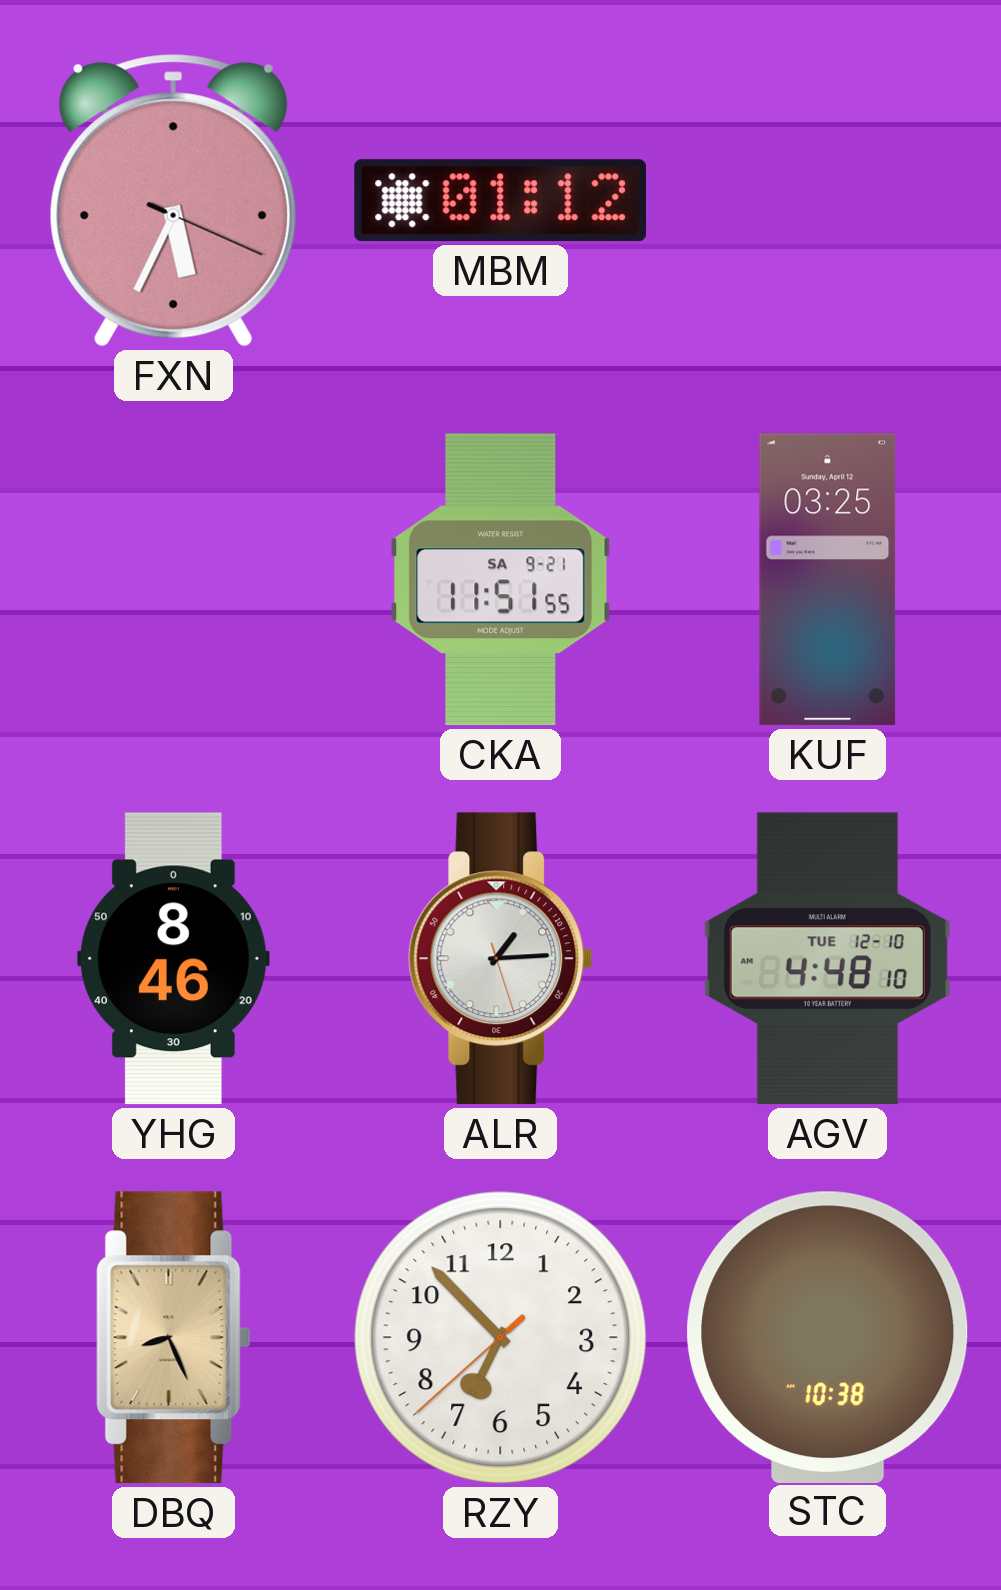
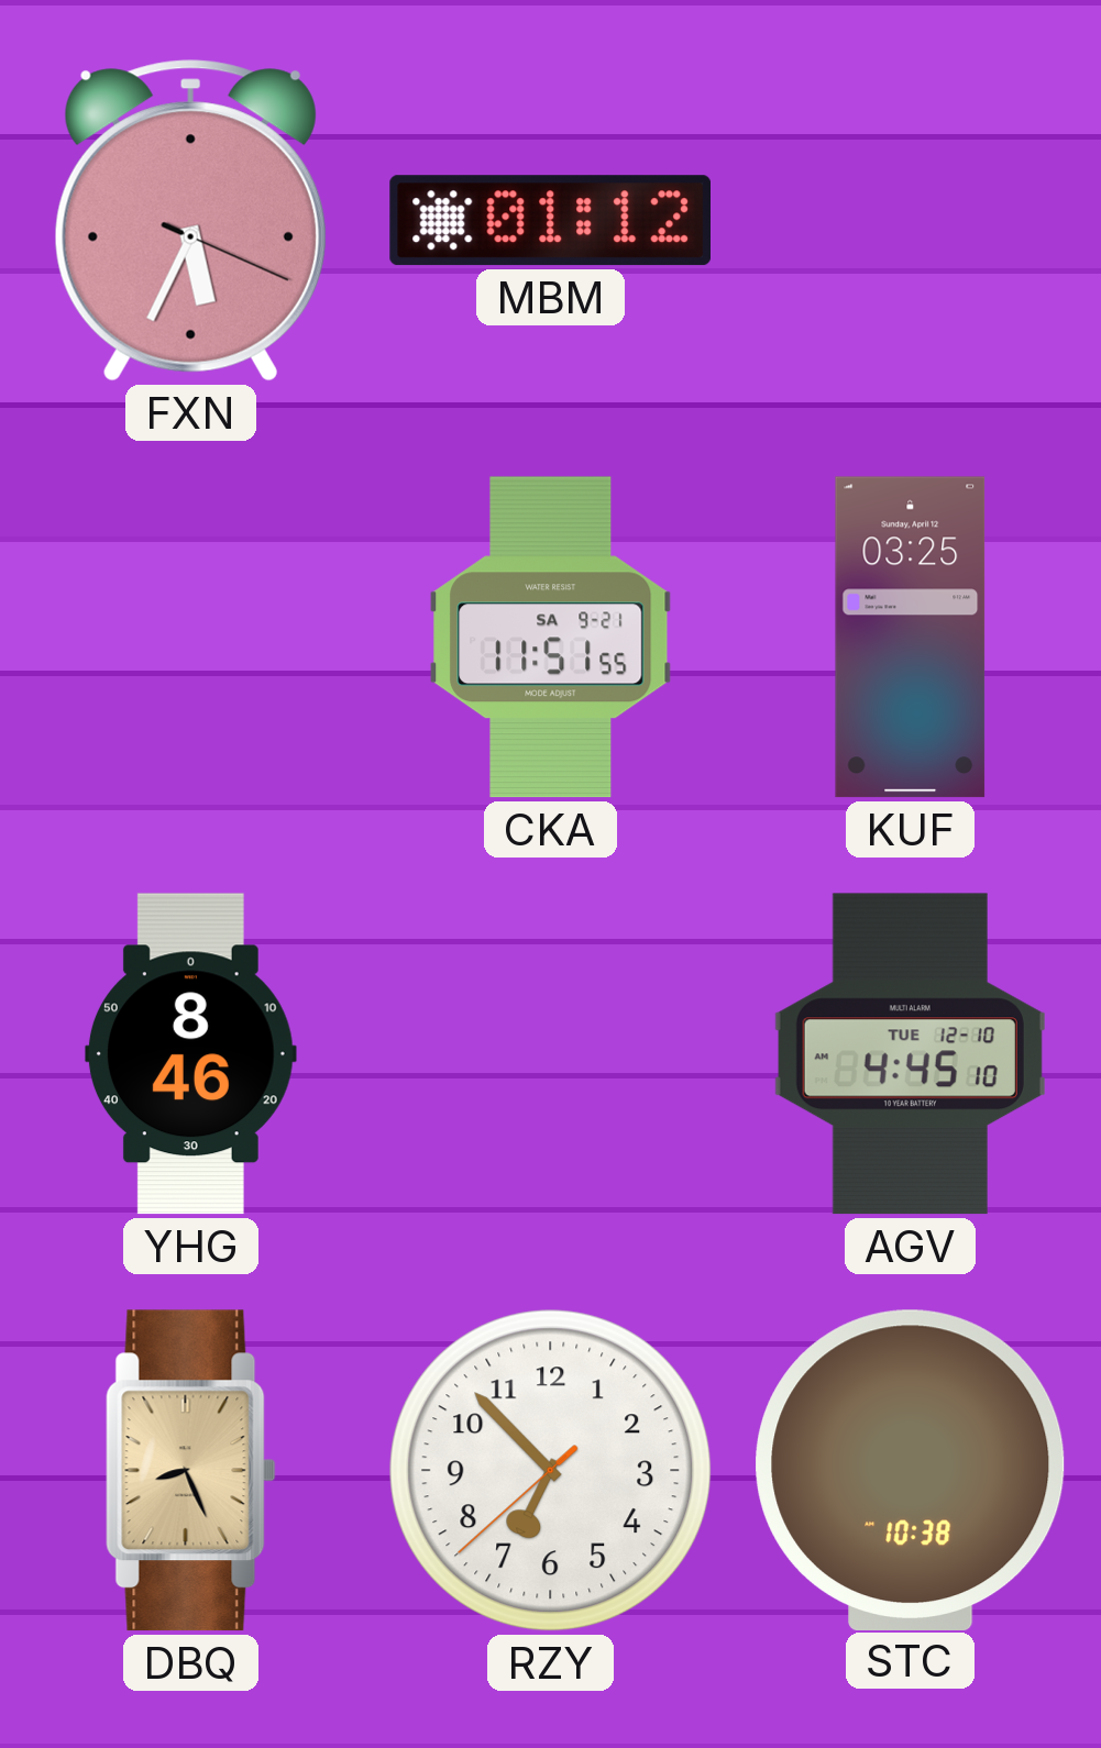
ALR: 1:14 -> none (501, 959)
AGV: 4:48 -> 4:45 (910, 1054)
